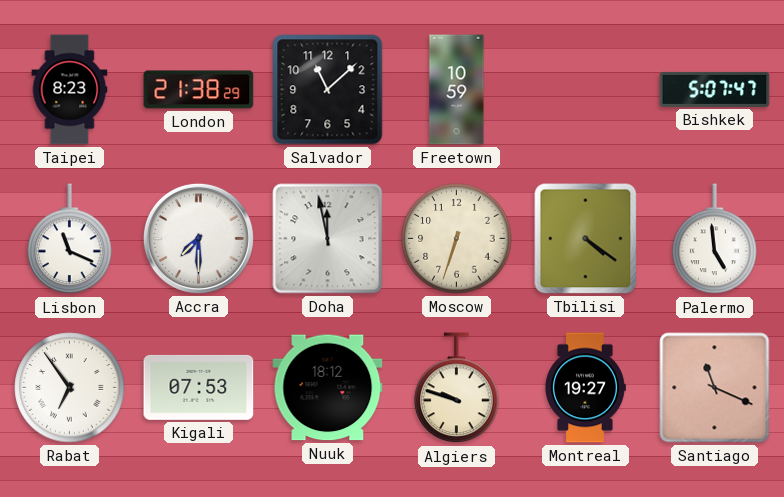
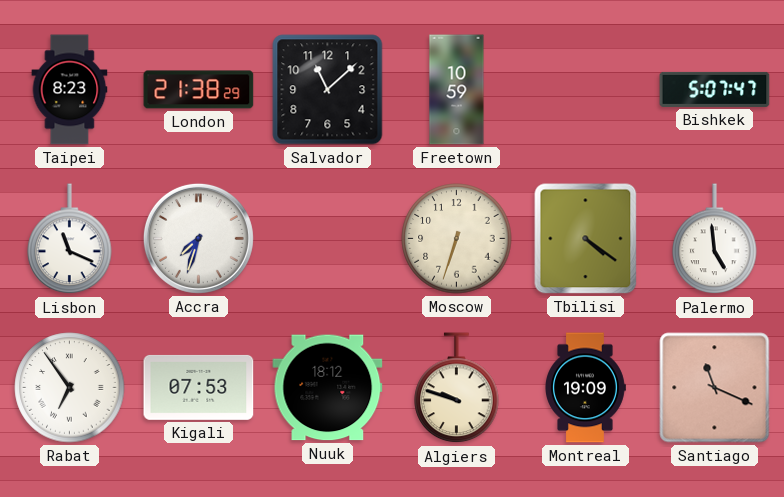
Accra: 7:30 -> 7:33 (198, 238)
Doha: 11:58 -> none (328, 239)
Montreal: 19:27 -> 19:09 (586, 388)
